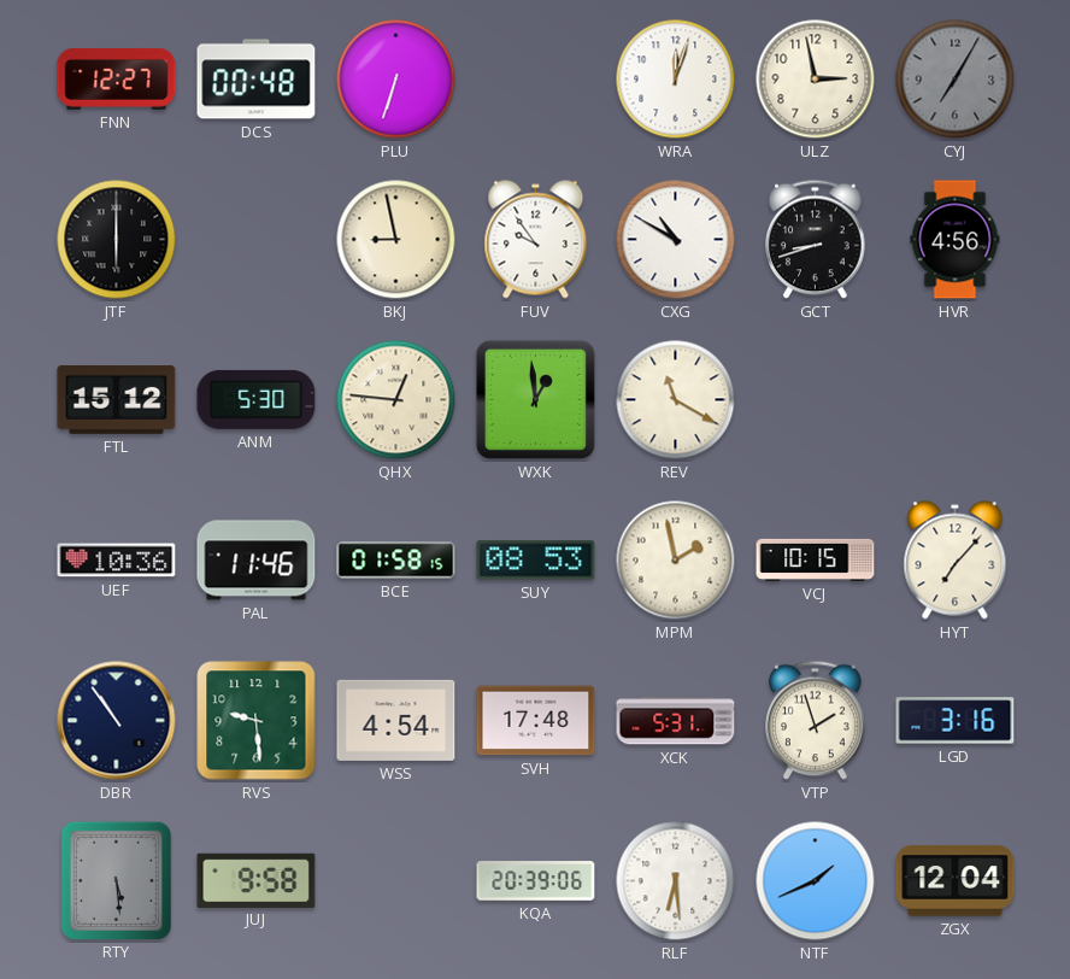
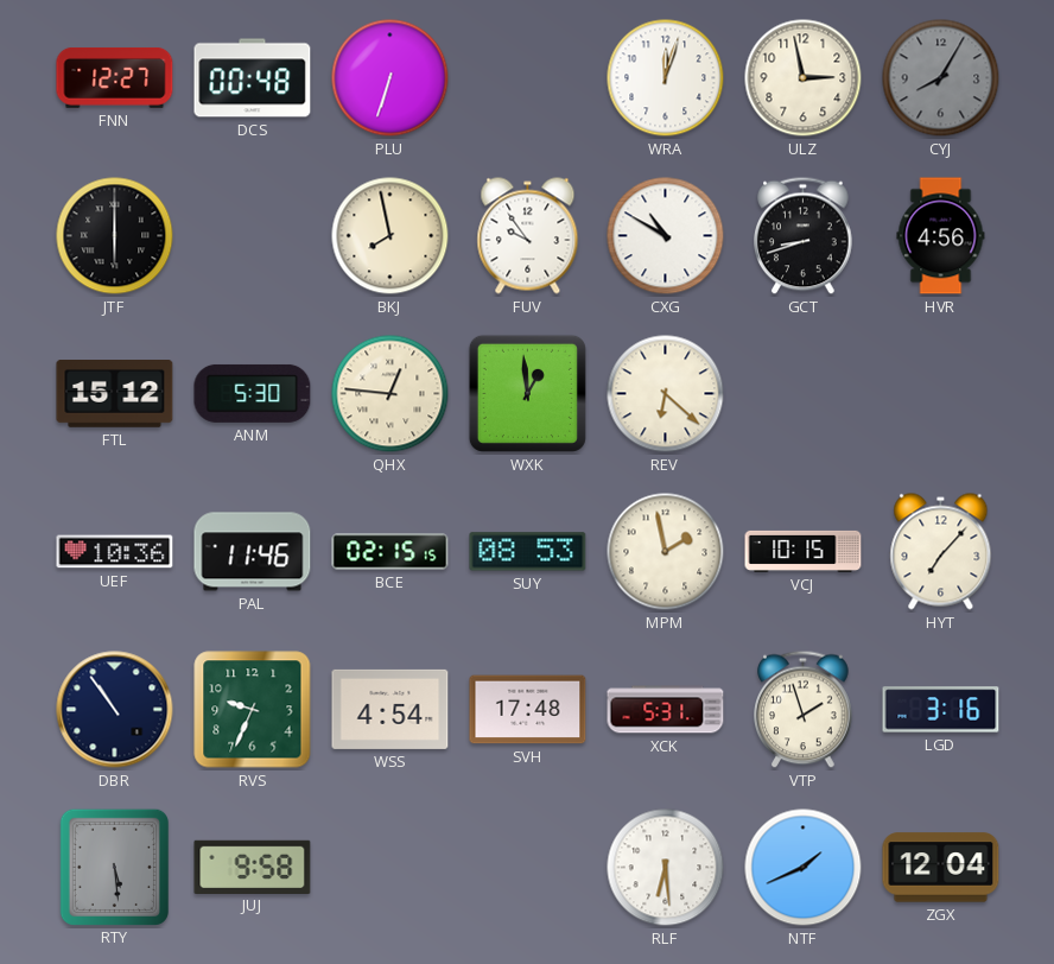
CYJ: 7:05 -> 8:05 (941, 78)
BKJ: 8:58 -> 7:58 (391, 236)
REV: 11:20 -> 6:22 (666, 394)
BCE: 01:58 -> 02:15 (391, 552)
RVS: 9:29 -> 9:34 (253, 710)
KQA: 20:39 -> none (536, 881)
